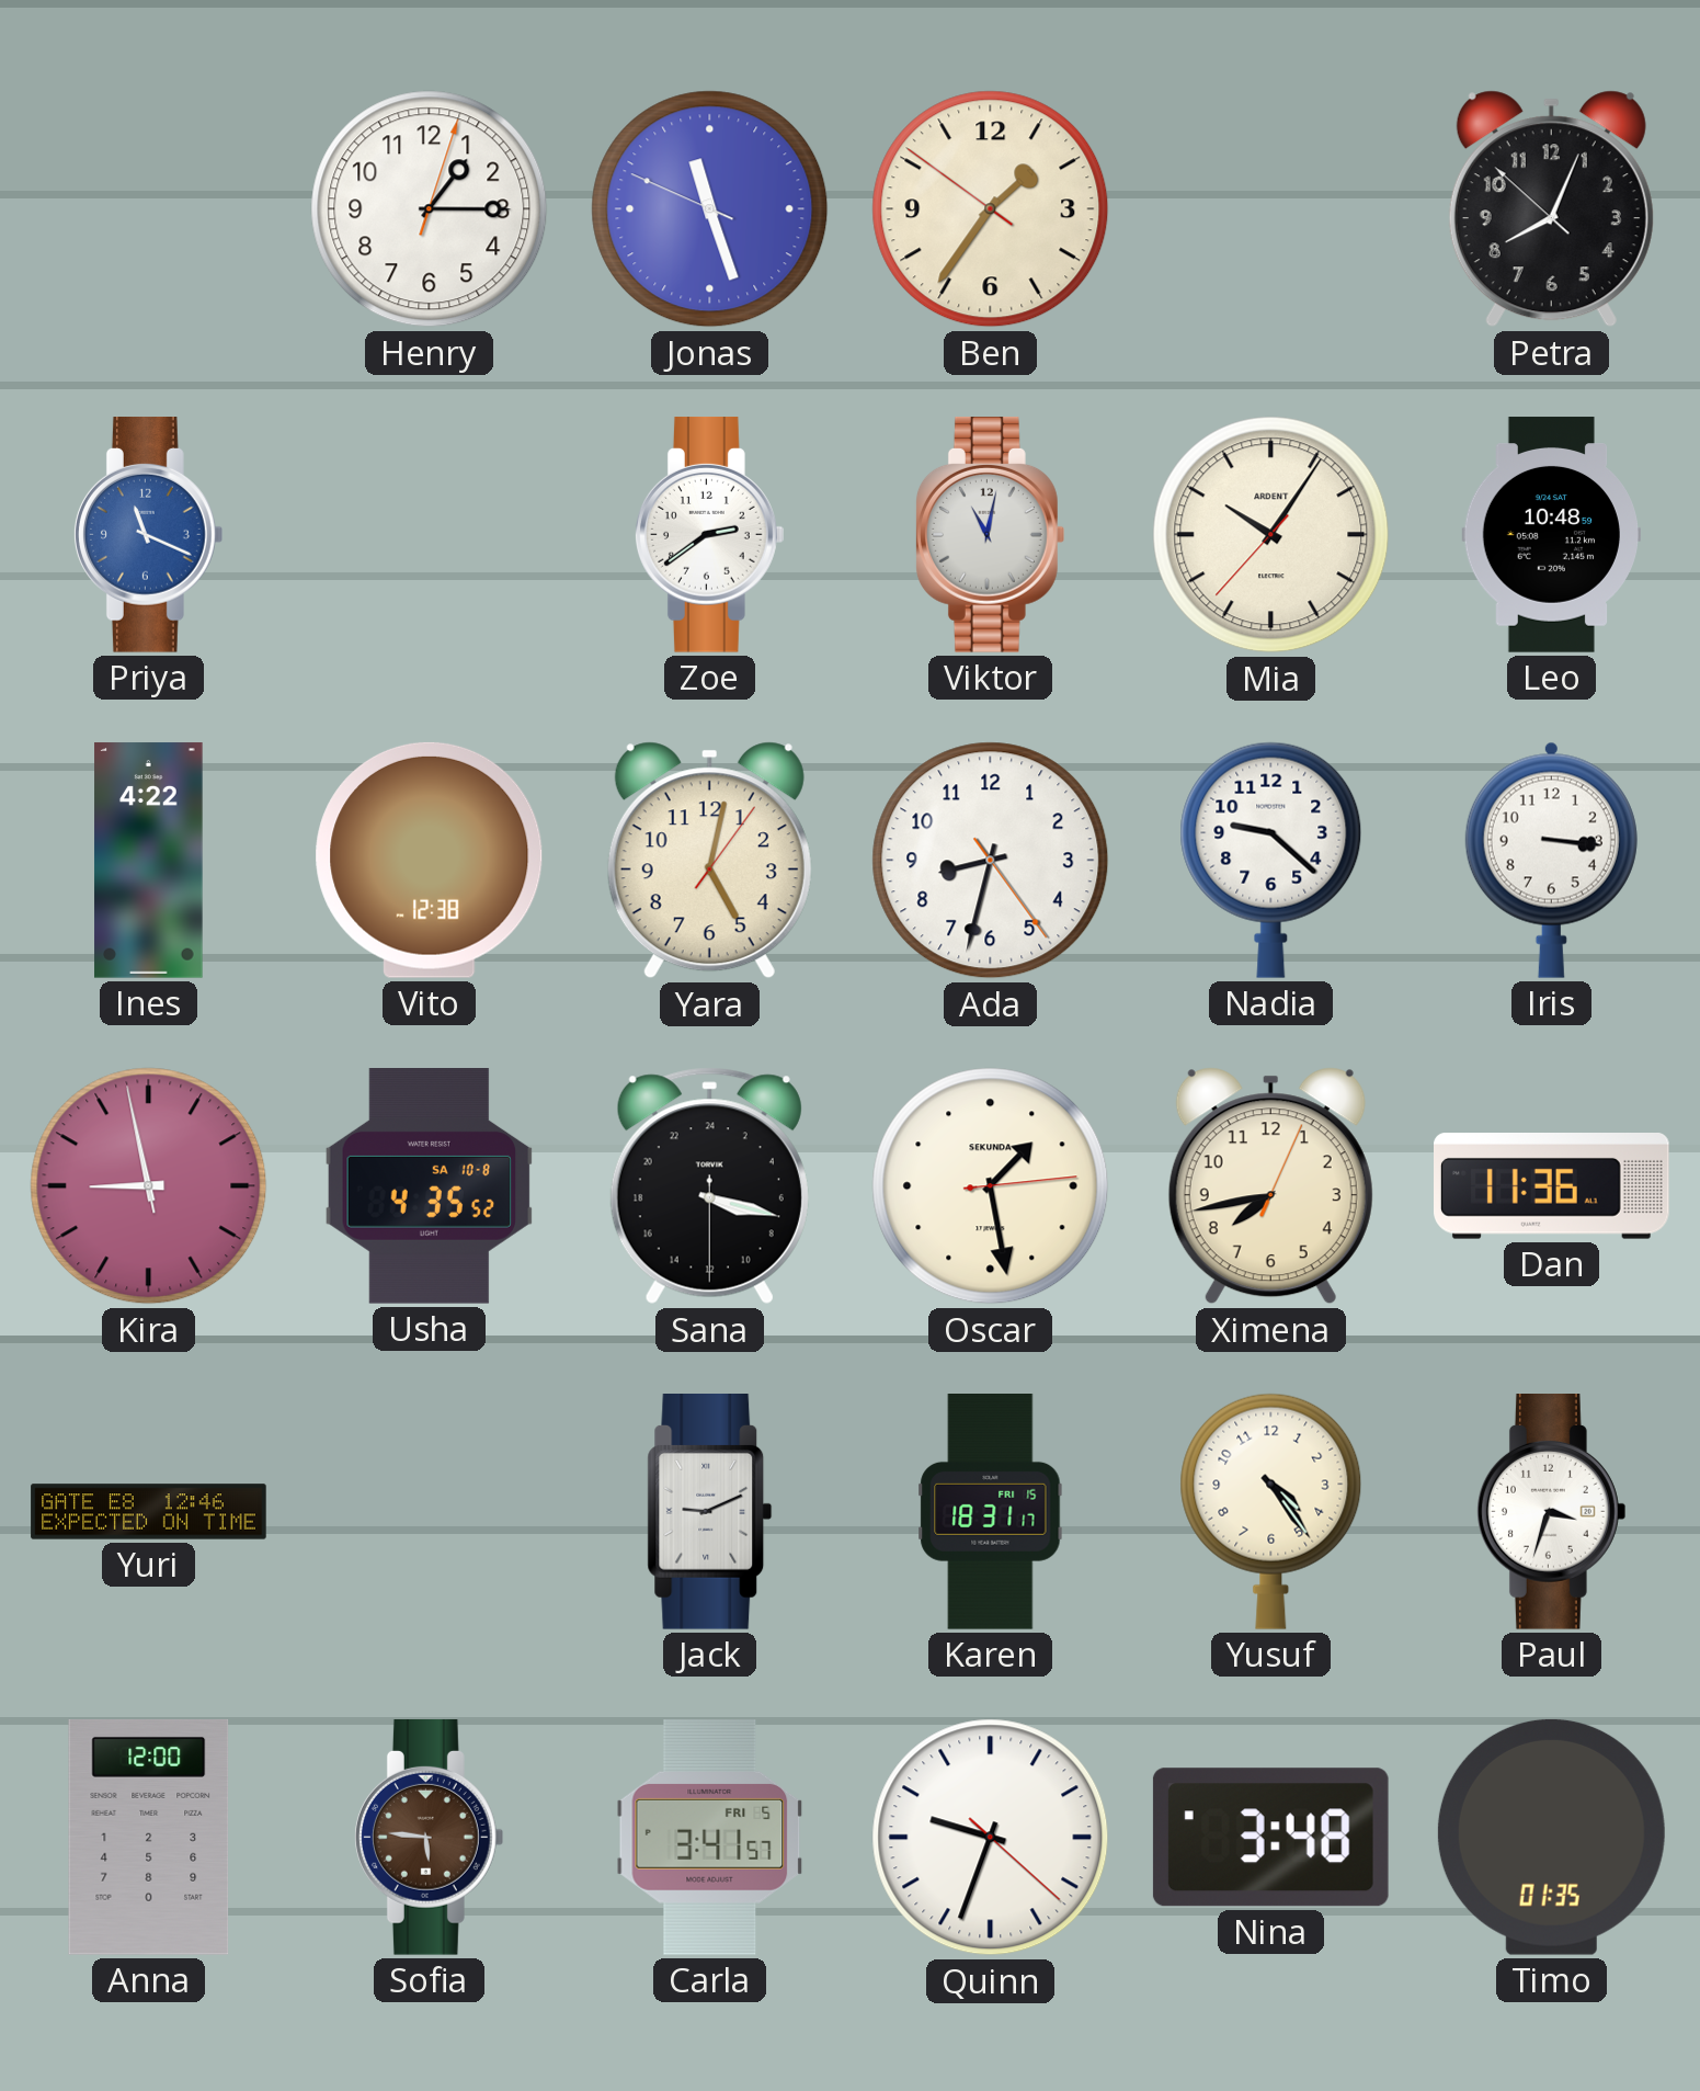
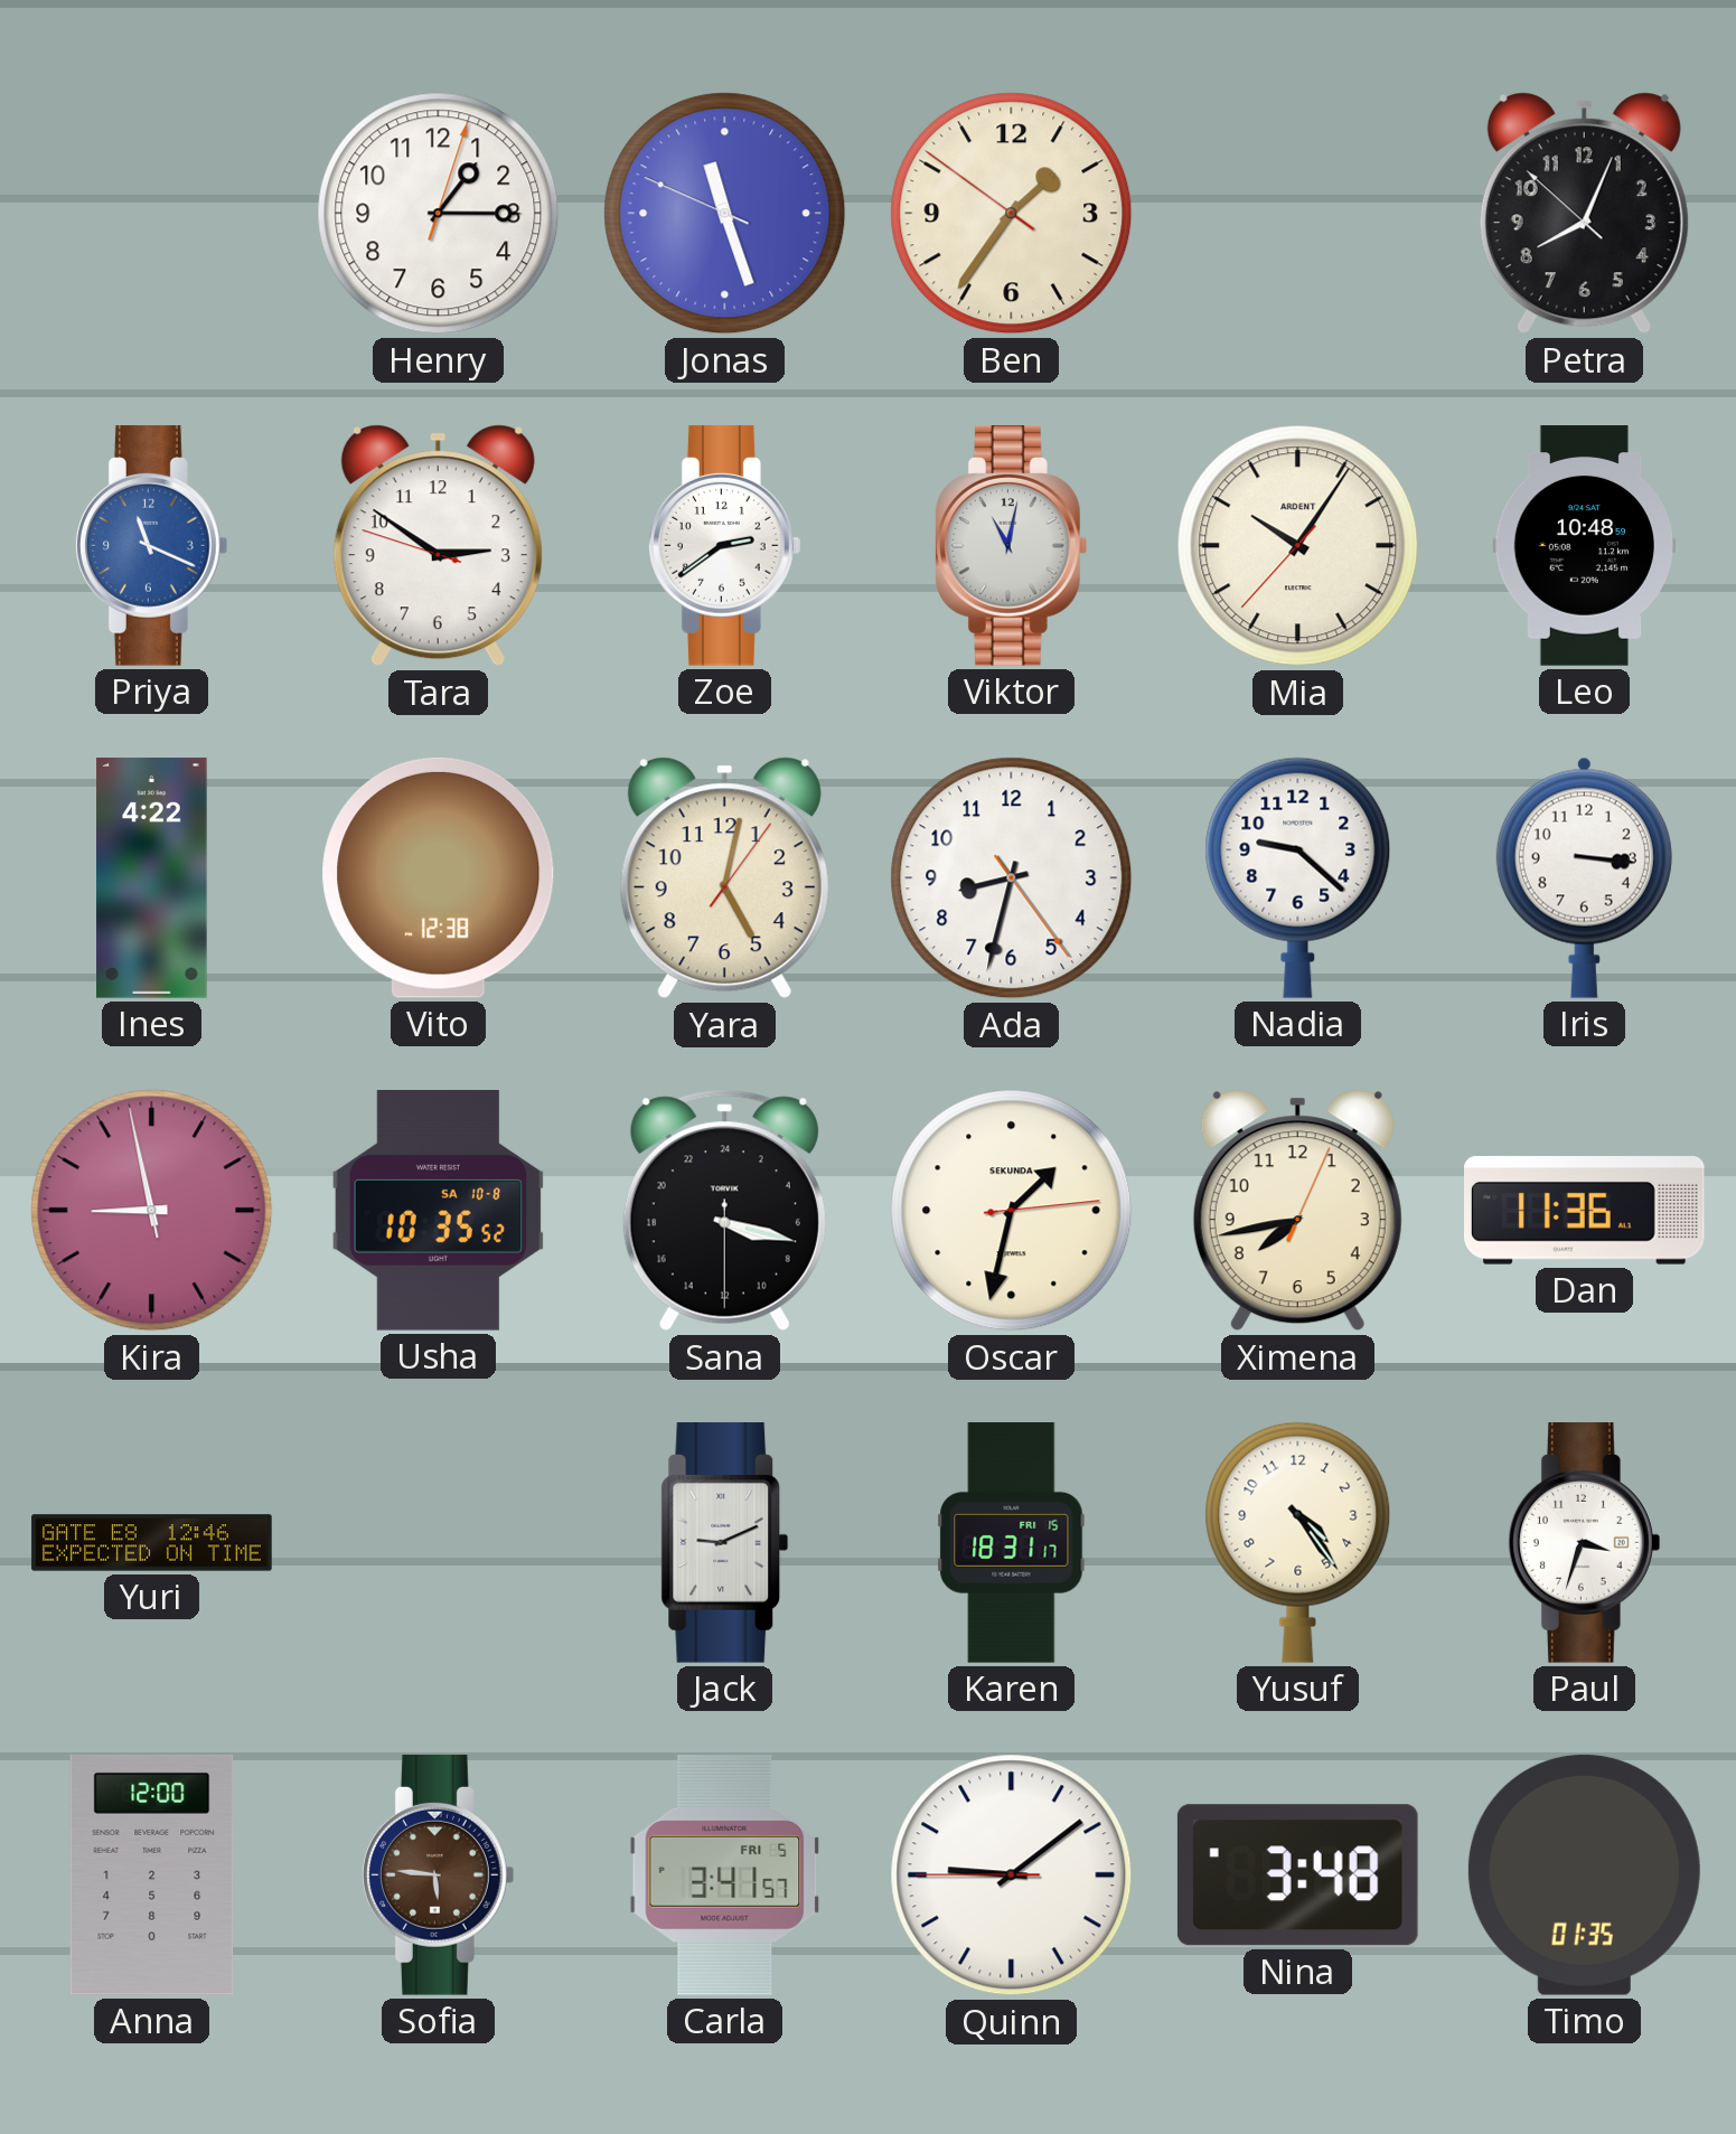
Tara: none -> 2:50 (438, 546)
Usha: 4:35 -> 10:35 (439, 1211)
Oscar: 1:28 -> 1:32 (1012, 1211)
Quinn: 9:33 -> 9:08 (1012, 1876)
